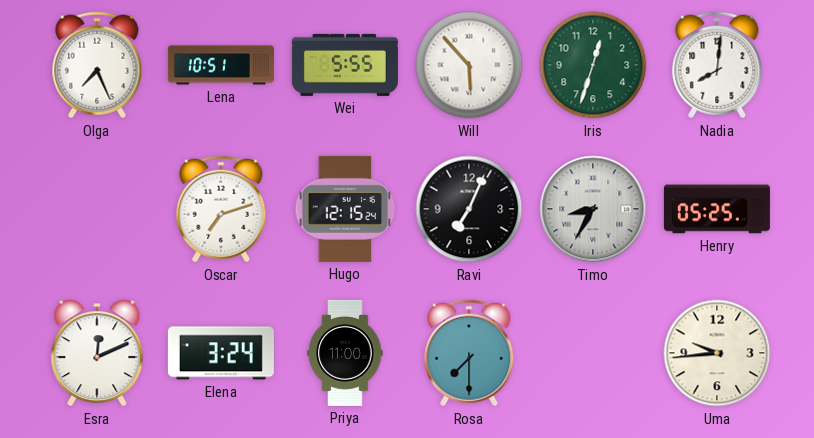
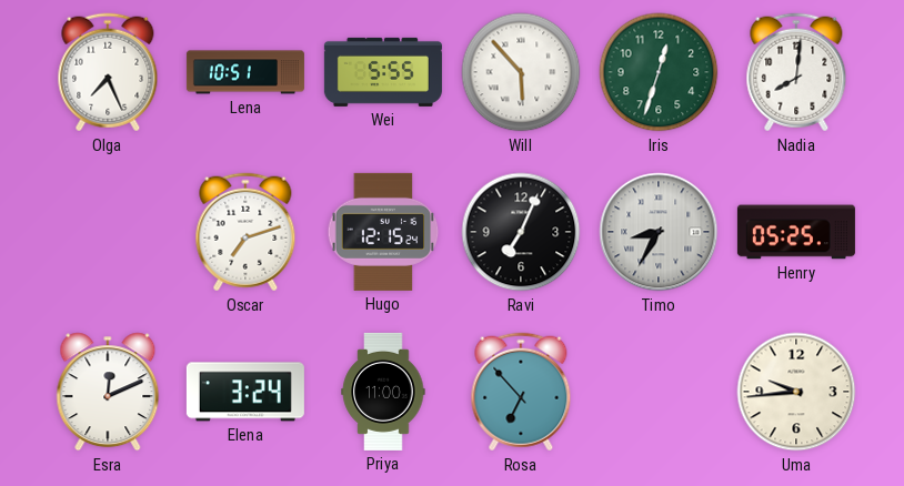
Rosa: 7:30 -> 6:53 (521, 392)
